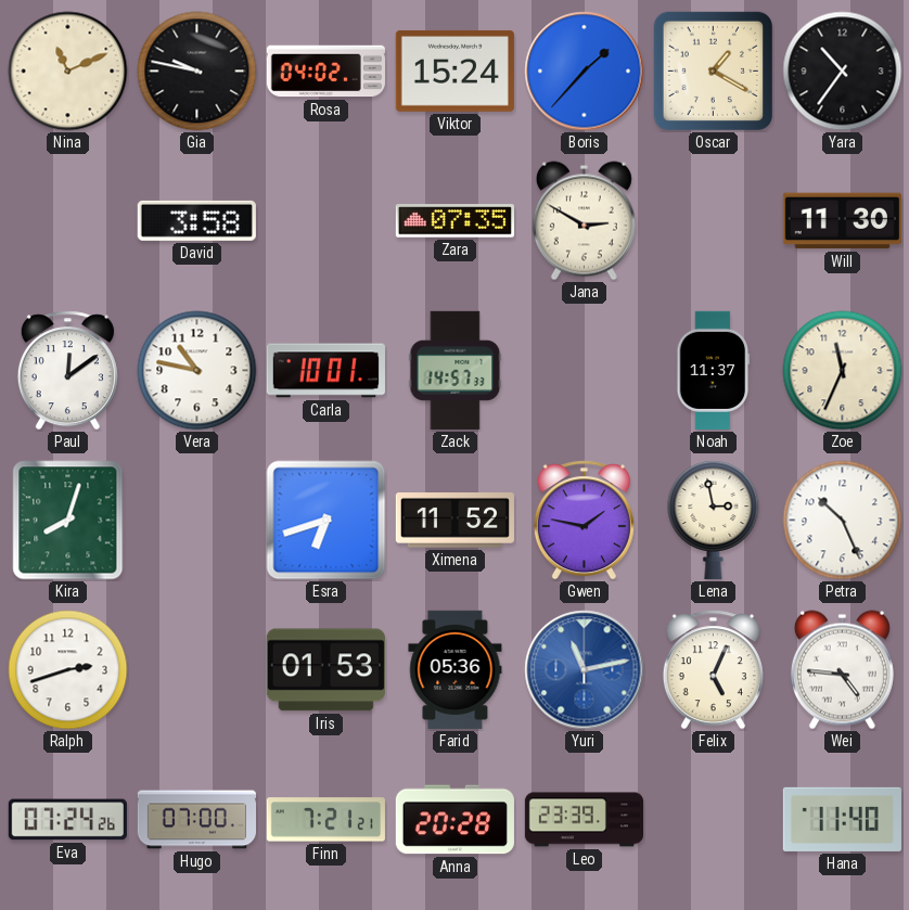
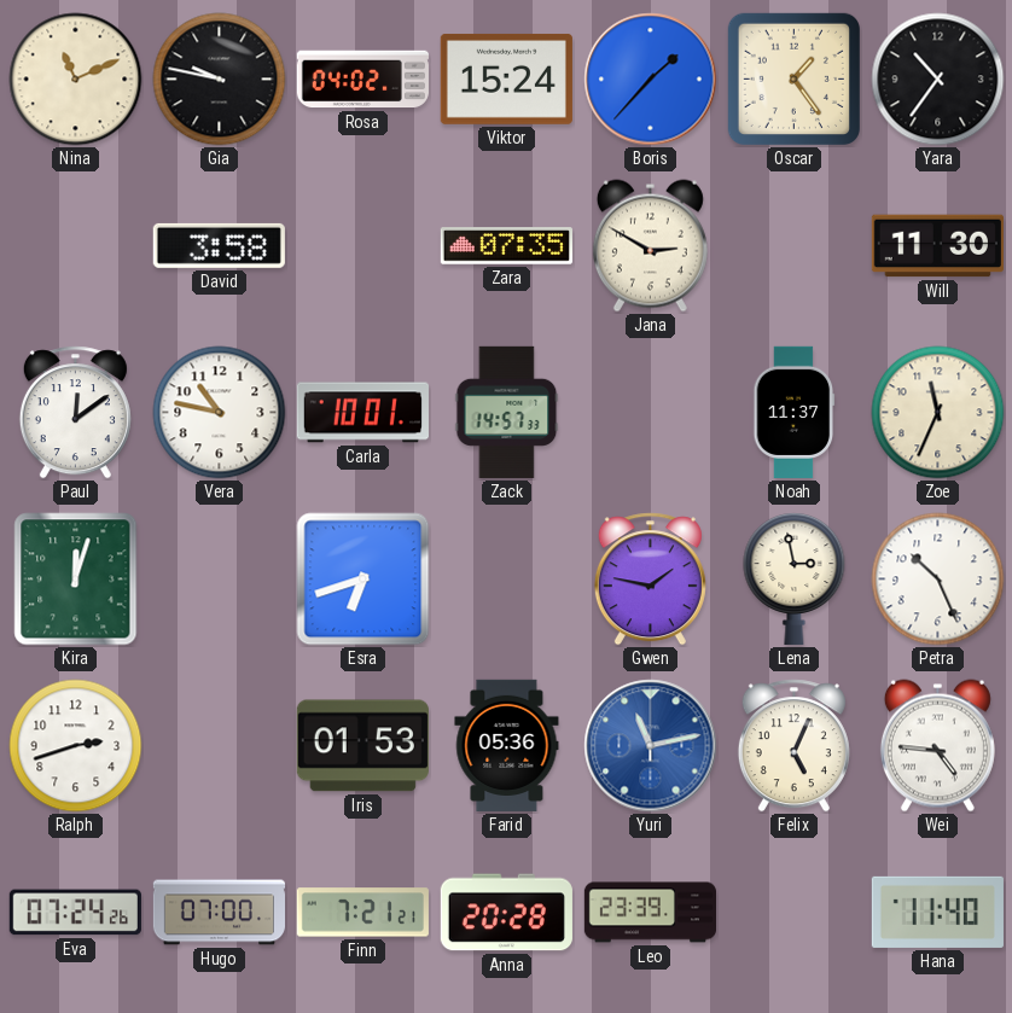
Oscar: 1:20 -> 1:24 (793, 78)
Kira: 8:03 -> 12:03 (76, 580)
Ximena: 11:52 -> none (454, 521)
